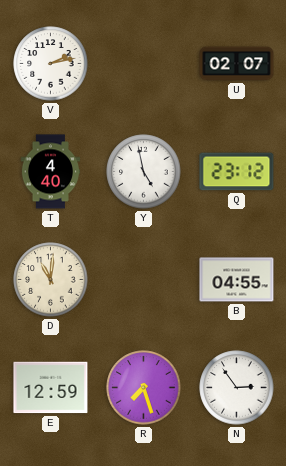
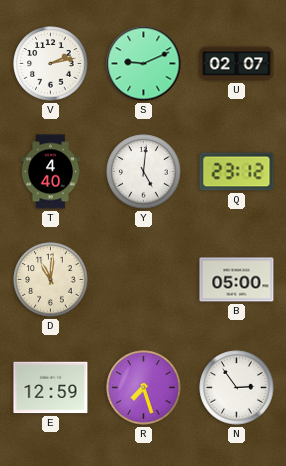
S: none -> 9:11 (144, 64)
Y: 4:58 -> 5:01 (144, 172)
B: 04:55 -> 05:00 (237, 280)
